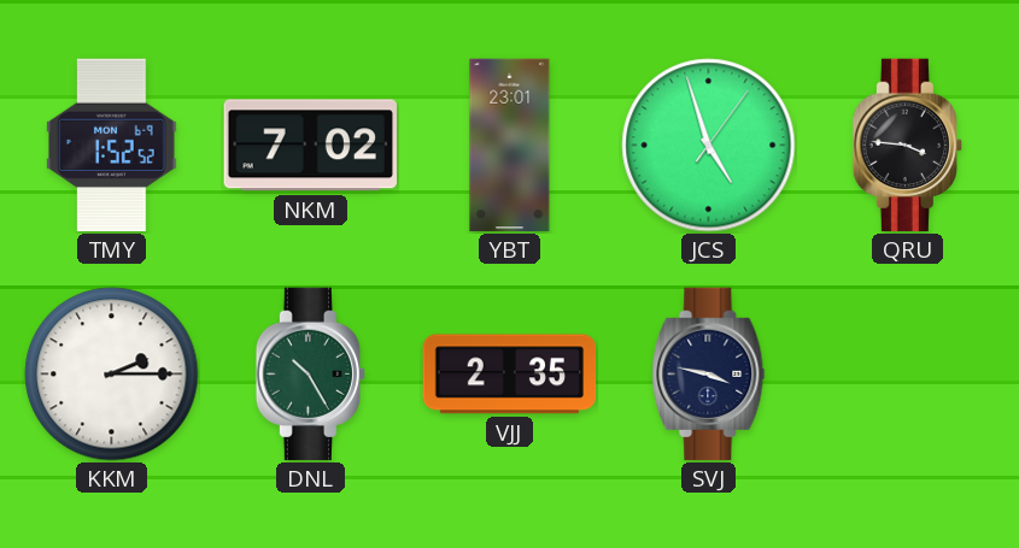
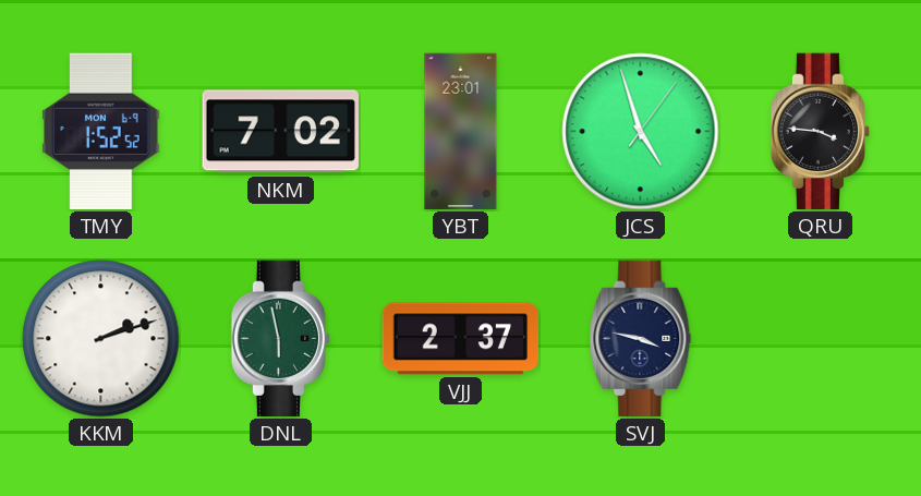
KKM: 2:15 -> 2:12 (101, 339)
DNL: 10:25 -> 5:58 (281, 339)
VJJ: 2:35 -> 2:37 (461, 339)
